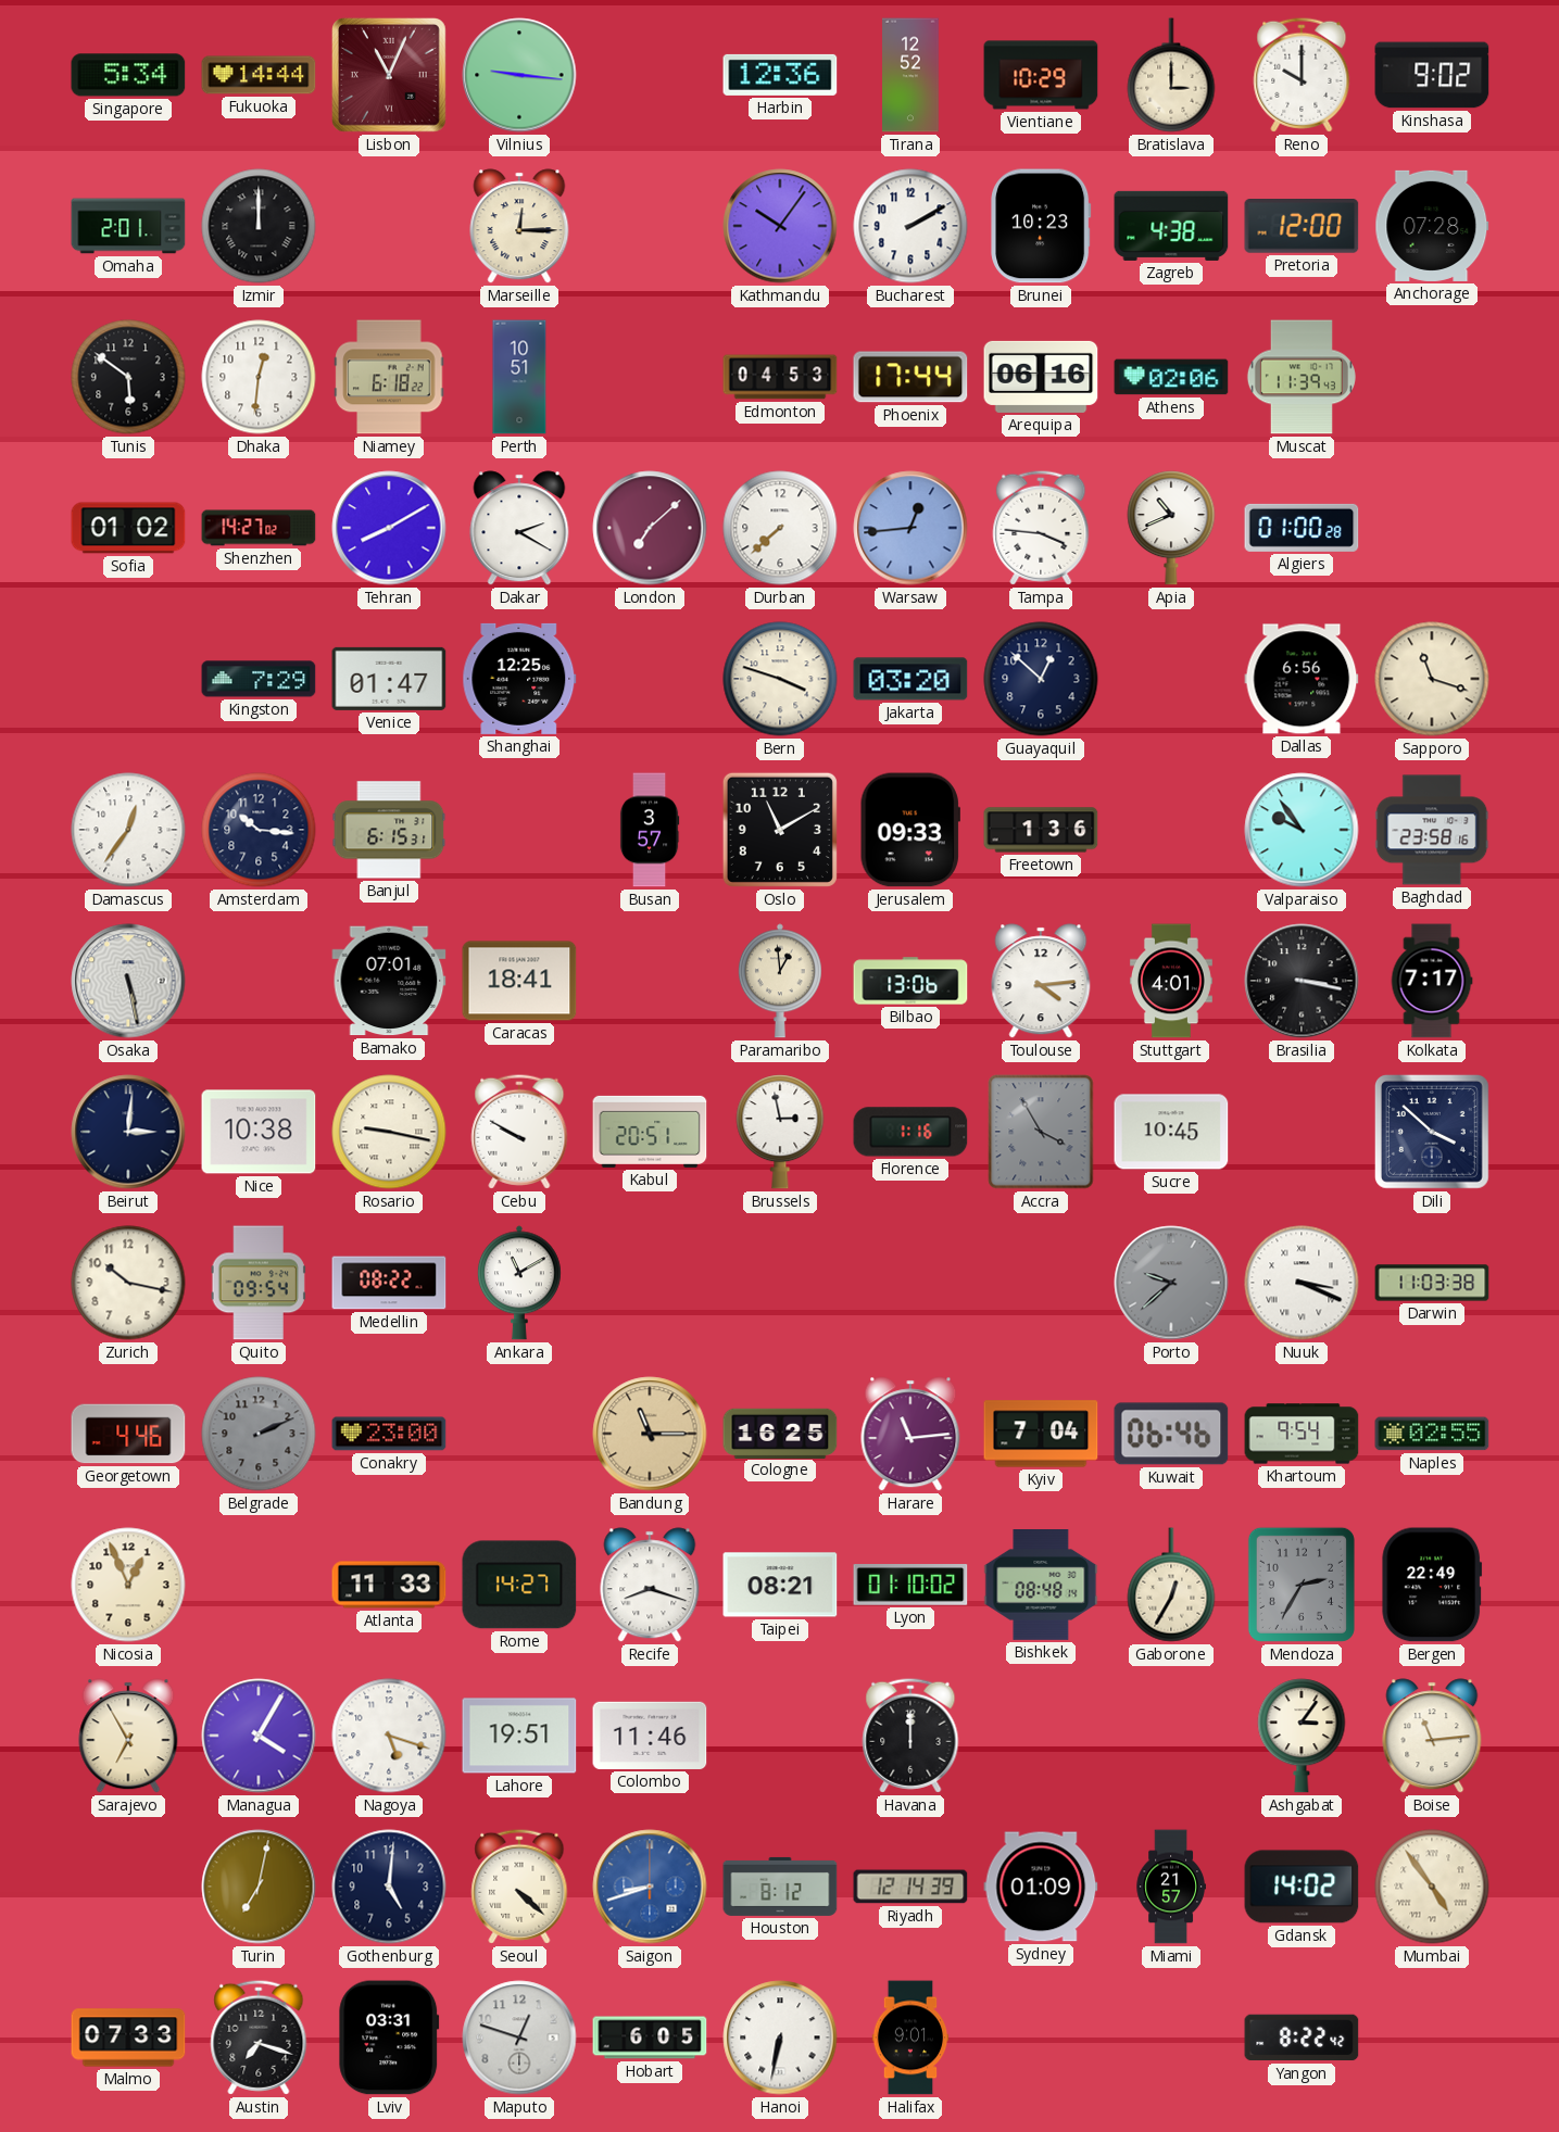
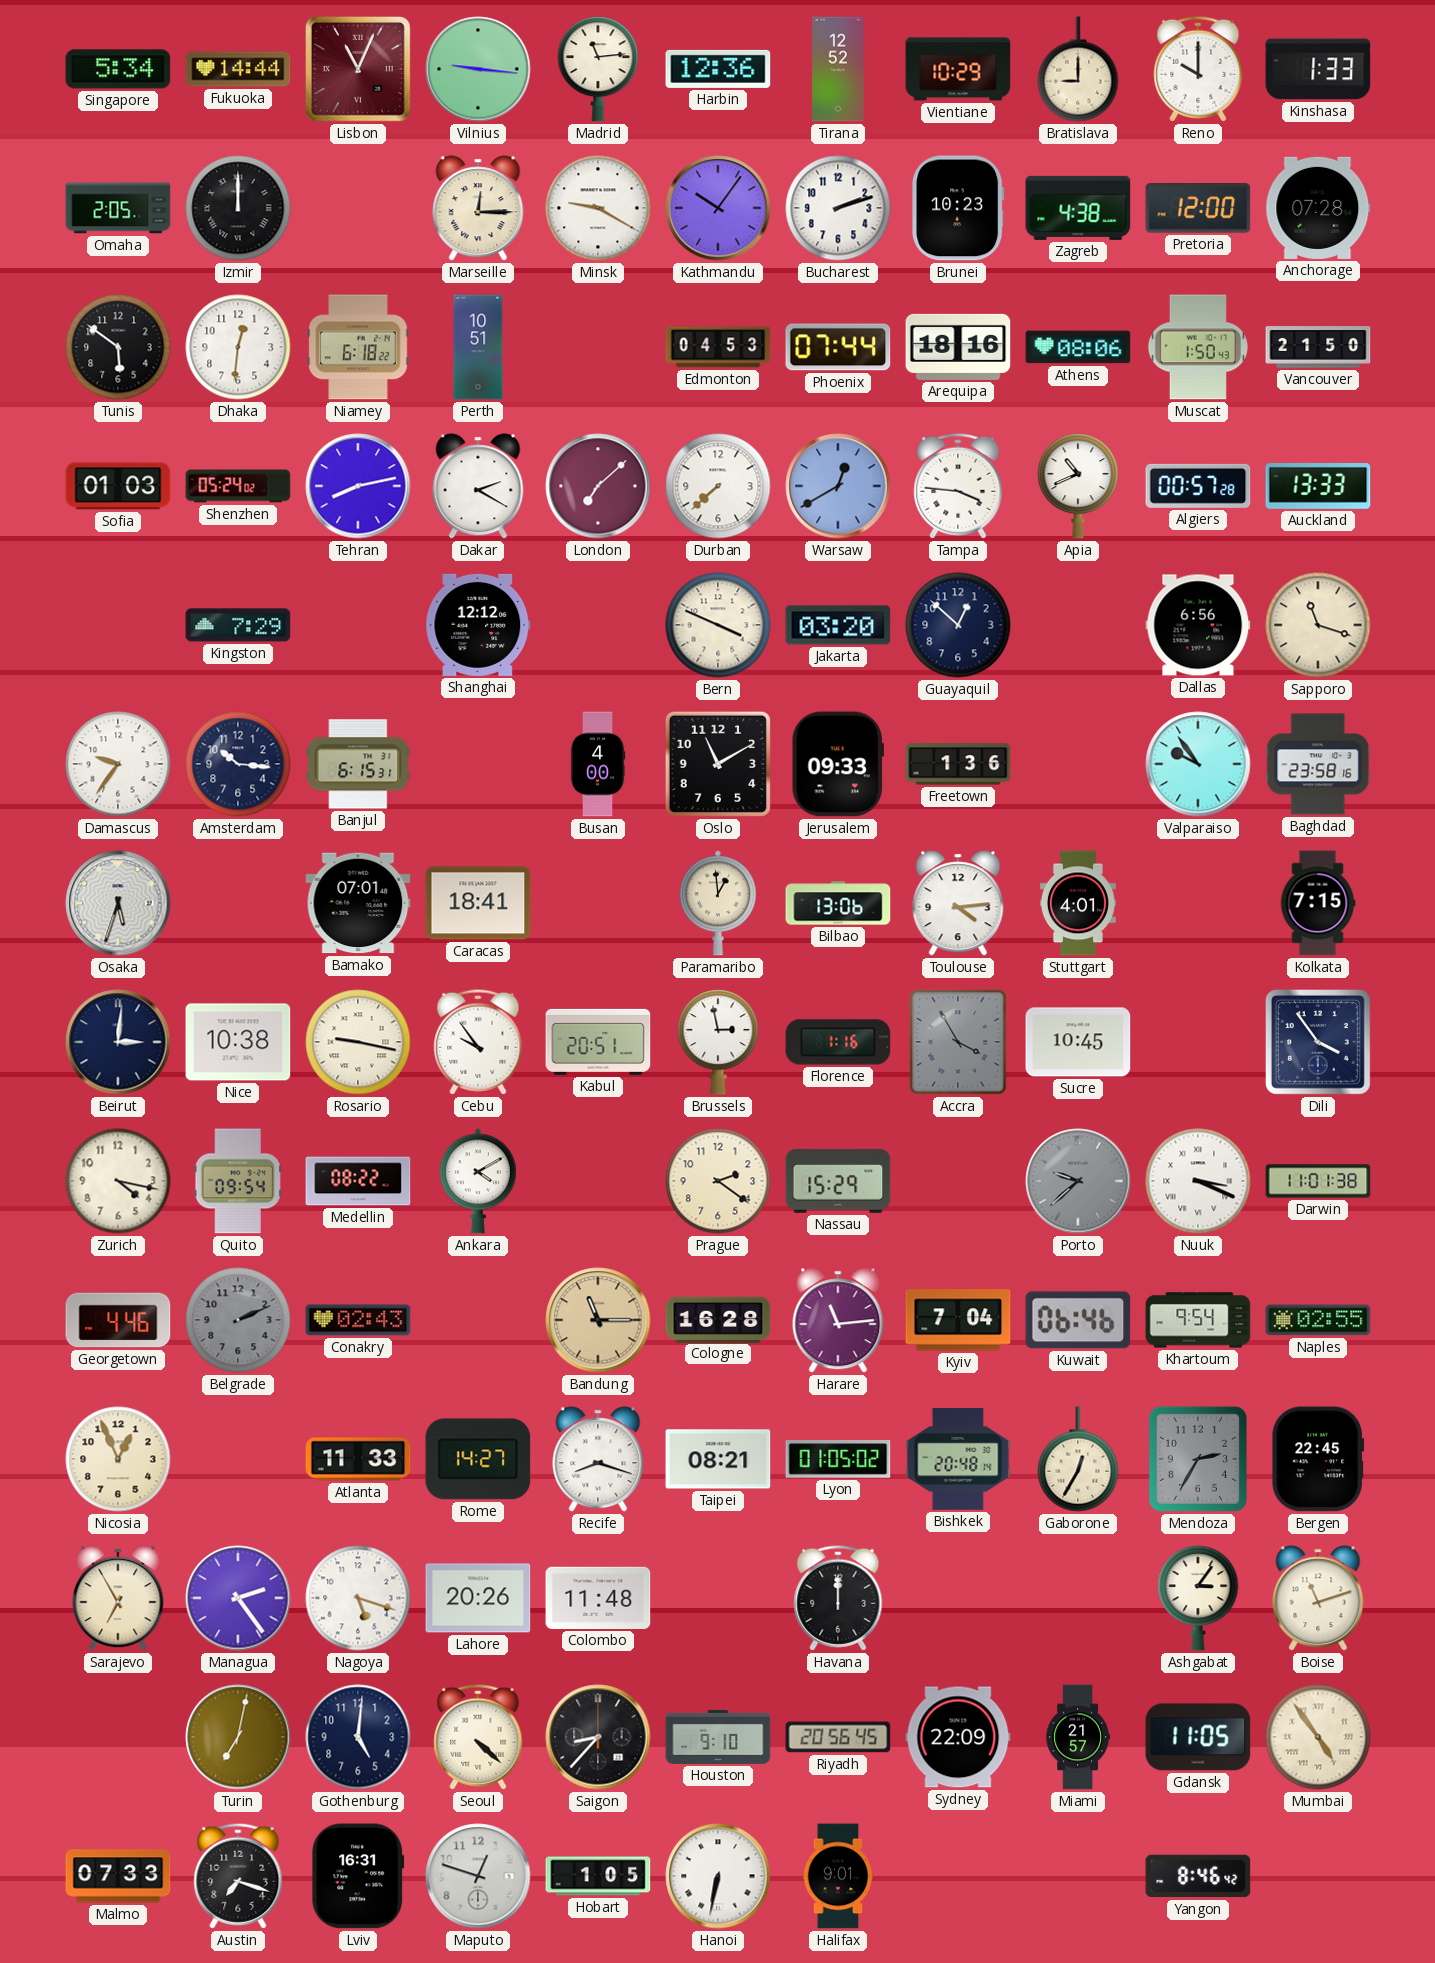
Madrid: none -> 11:14 (598, 69)
Bratislava: 3:00 -> 9:00 (1078, 69)
Kinshasa: 9:02 -> 1:33 (1318, 69)
Omaha: 2:01 -> 2:05 (118, 208)
Minsk: none -> 9:20 (598, 208)
Bucharest: 2:10 -> 2:12 (838, 208)
Phoenix: 17:44 -> 07:44 (838, 347)
Arequipa: 06:16 -> 18:16 (958, 347)
Athens: 02:06 -> 08:06 (1078, 347)
Muscat: 11:39 -> 1:50 (1198, 347)
Vancouver: none -> 21:50 (1318, 347)
Sofia: 01:02 -> 01:03 (118, 486)
Shenzhen: 14:27 -> 05:24 (238, 486)
Tehran: 8:10 -> 8:13 (358, 486)
Warsaw: 12:44 -> 12:40 (838, 486)
Algiers: 01:00 -> 00:57 (1198, 486)
Auckland: none -> 13:33 (1318, 487)
Venice: 01:47 -> none (389, 679)
Shanghai: 12:25 -> 12:12 (478, 625)
Bern: 3:48 -> 3:49 (718, 625)
Damascus: 12:36 -> 9:36 (118, 764)
Busan: 3:57 -> 4:00 (598, 764)
Osaka: 5:28 -> 5:33 (118, 903)
Brasilia: 3:17 -> none (1302, 981)
Kolkata: 7:17 -> 7:15 (1318, 903)
Cebu: 9:50 -> 9:54 (478, 1042)
Dili: 3:52 -> 3:54 (1318, 1042)
Zurich: 10:17 -> 4:17 (118, 1181)
Ankara: 11:10 -> 4:10 (478, 1181)
Prague: none -> 2:21 (718, 1181)
Nassau: none -> 15:29 (838, 1181)
Darwin: 11:03 -> 11:01 (1318, 1181)
Conakry: 23:00 -> 02:43 (358, 1320)
Cologne: 16:25 -> 16:28 (718, 1319)
Lyon: 01:10 -> 01:05 (838, 1459)
Bishkek: 08:48 -> 20:48 (958, 1460)
Bergen: 22:49 -> 22:45 (1318, 1459)
Managua: 4:05 -> 2:24 (238, 1598)
Lahore: 19:51 -> 20:26 (478, 1598)
Colombo: 11:46 -> 11:48 (598, 1598)
Boise: 11:14 -> 11:12 (1318, 1598)
Saigon: 8:42 -> 8:37 (598, 1737)
Saigon dial: blue -> black (598, 1737)
Houston: 8:12 -> 9:10 (718, 1737)
Riyadh: 12:14 -> 20:56 (838, 1737)
Sydney: 01:09 -> 22:09 (958, 1737)
Gdansk: 14:02 -> 11:05 (1198, 1737)
Lviv: 03:31 -> 16:31 (358, 1876)
Hobart: 6:05 -> 1:05 (598, 1876)
Yangon: 8:22 -> 8:46 (1198, 1876)
